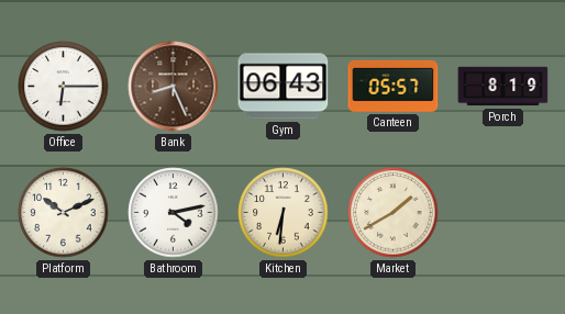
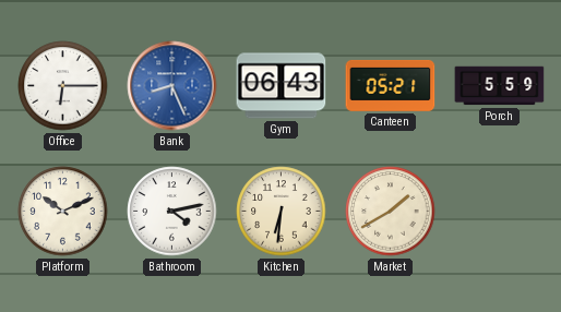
Bank dial: brown -> blue (172, 86)
Canteen: 05:57 -> 05:21 (391, 85)
Porch: 8:19 -> 5:59 (500, 86)
